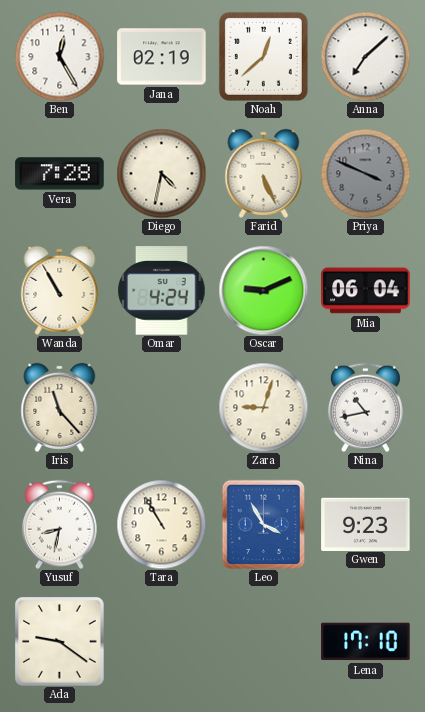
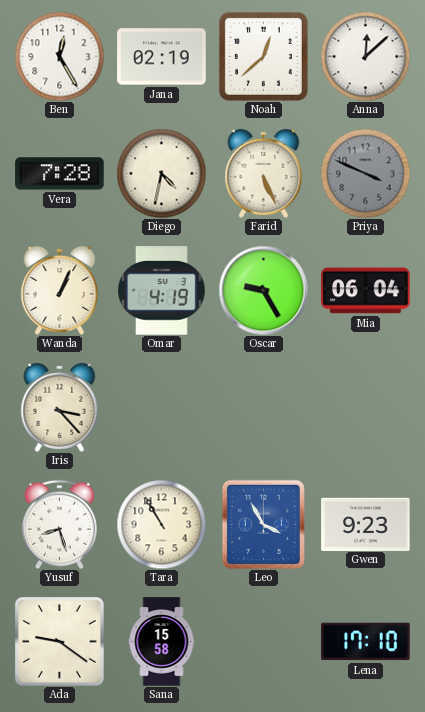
Anna: 7:08 -> 12:08 (365, 56)
Wanda: 10:55 -> 1:04 (60, 290)
Omar: 4:24 -> 4:19 (162, 291)
Oscar: 9:11 -> 9:25 (263, 290)
Iris: 11:23 -> 3:23 (60, 407)
Zara: 9:03 -> none (263, 407)
Nina: 10:43 -> none (365, 407)
Yusuf: 8:32 -> 8:27 (59, 524)
Sana: none -> 15:58 (162, 642)
